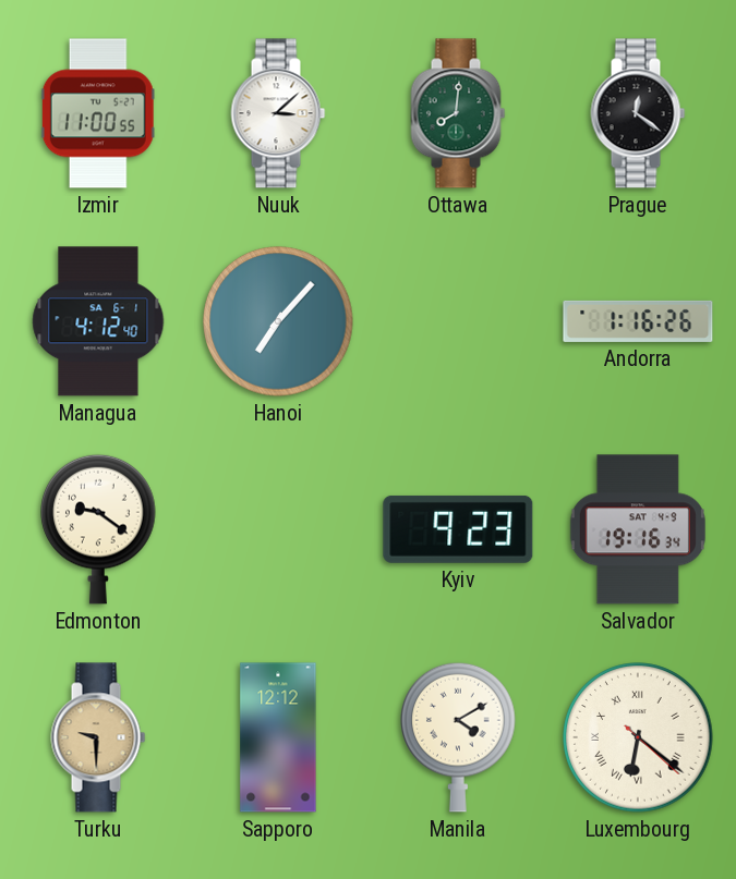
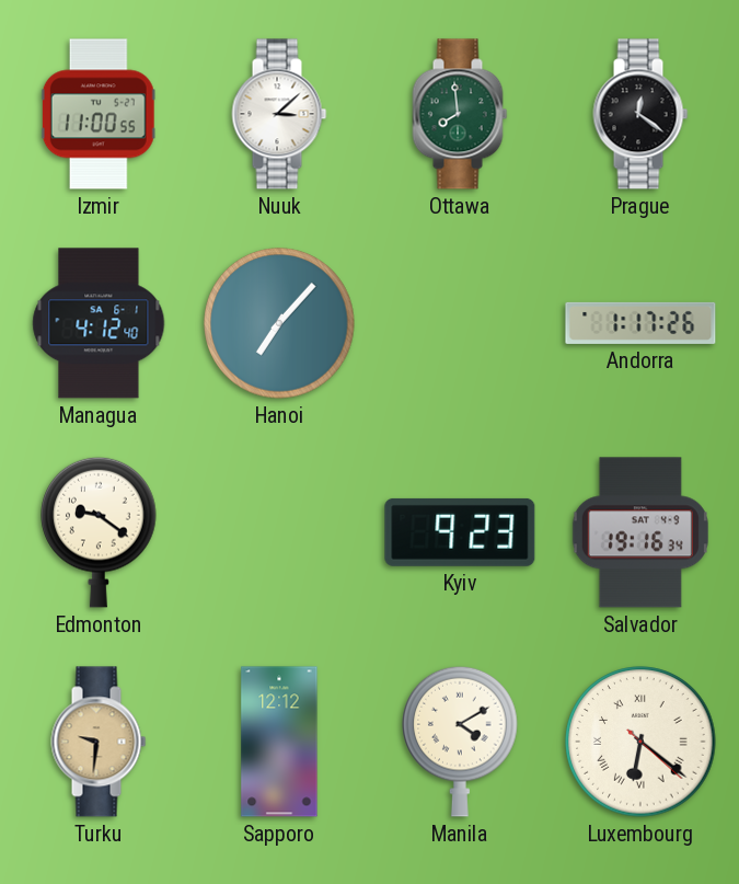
Ottawa: 8:01 -> 7:59 (460, 114)
Andorra: 1:16 -> 1:17 (640, 323)
Turku: 9:30 -> 9:31 (99, 742)
